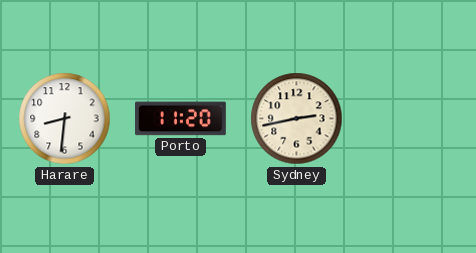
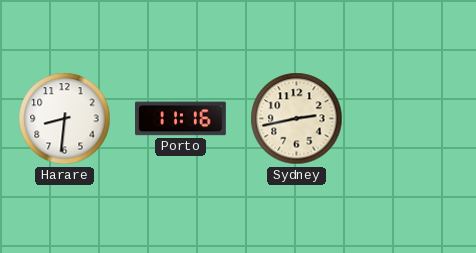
Porto: 11:20 -> 11:16 (181, 119)
